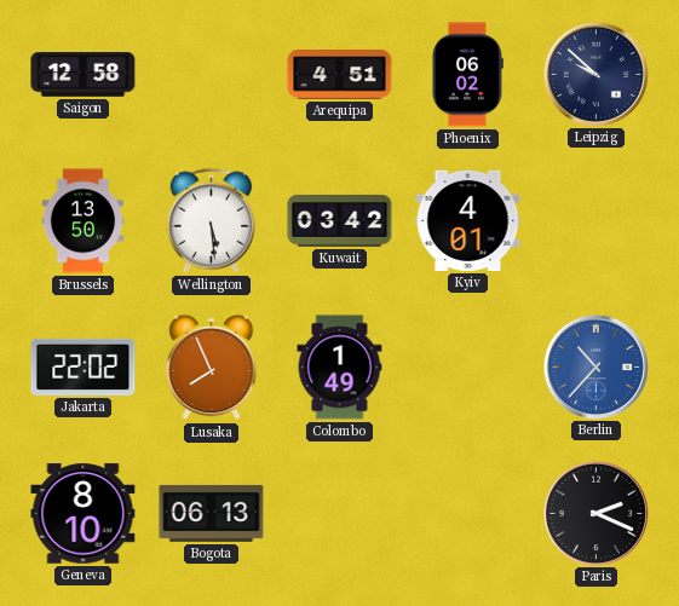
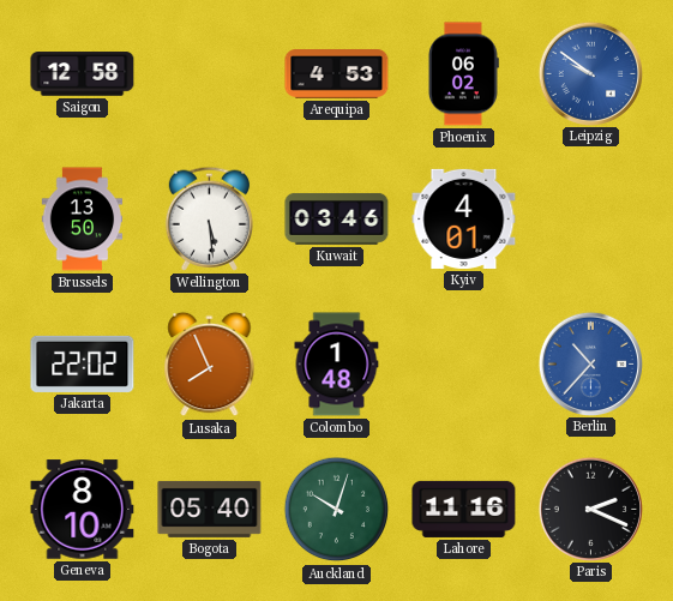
Arequipa: 4:51 -> 4:53 (337, 74)
Leipzig: 9:52 -> 9:51 (590, 73)
Leipzig dial: navy -> blue (590, 73)
Kuwait: 03:42 -> 03:46 (337, 220)
Colombo: 1:49 -> 1:48 (337, 365)
Bogota: 06:13 -> 05:40 (210, 509)
Auckland: none -> 10:03 (337, 510)
Lahore: none -> 11:16 (464, 509)
